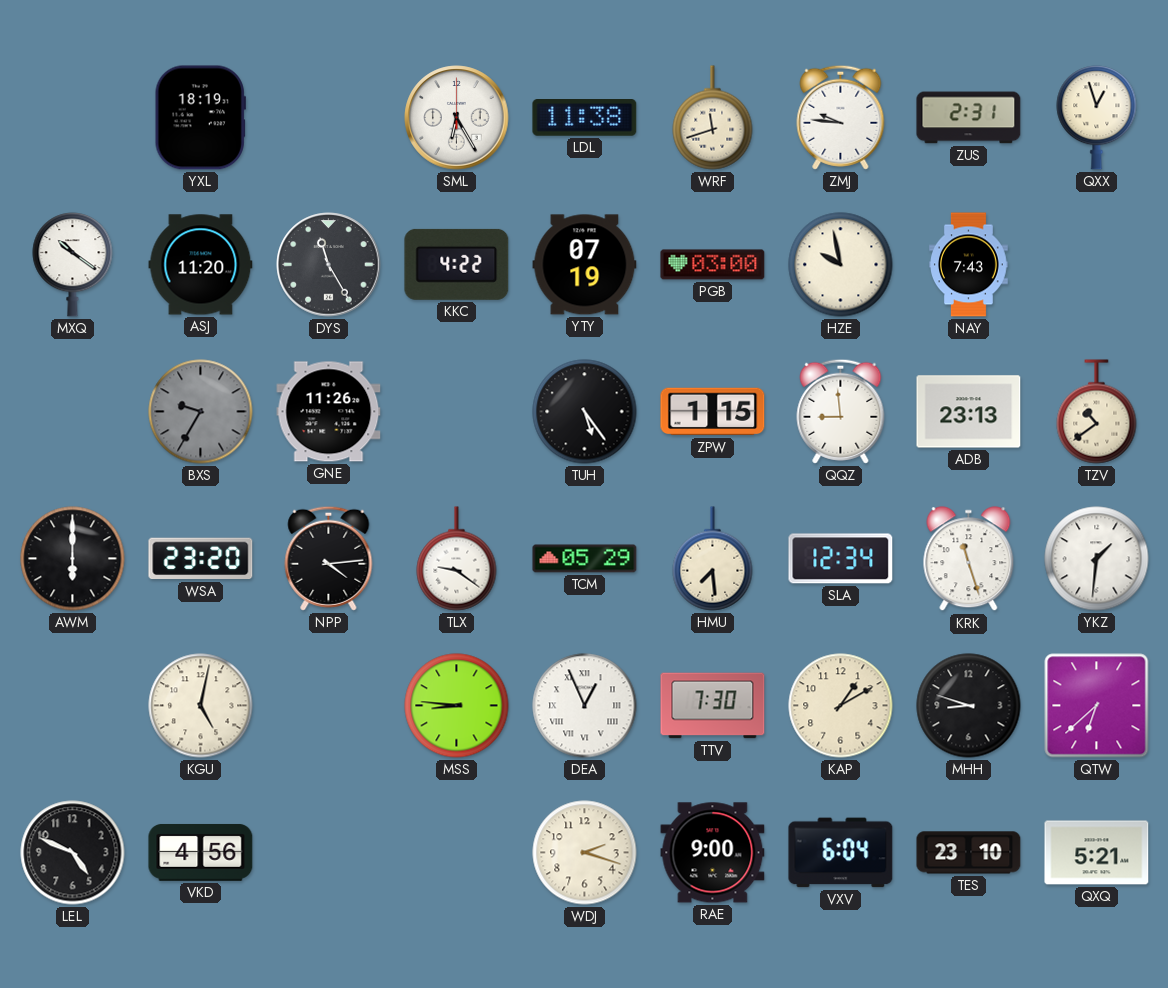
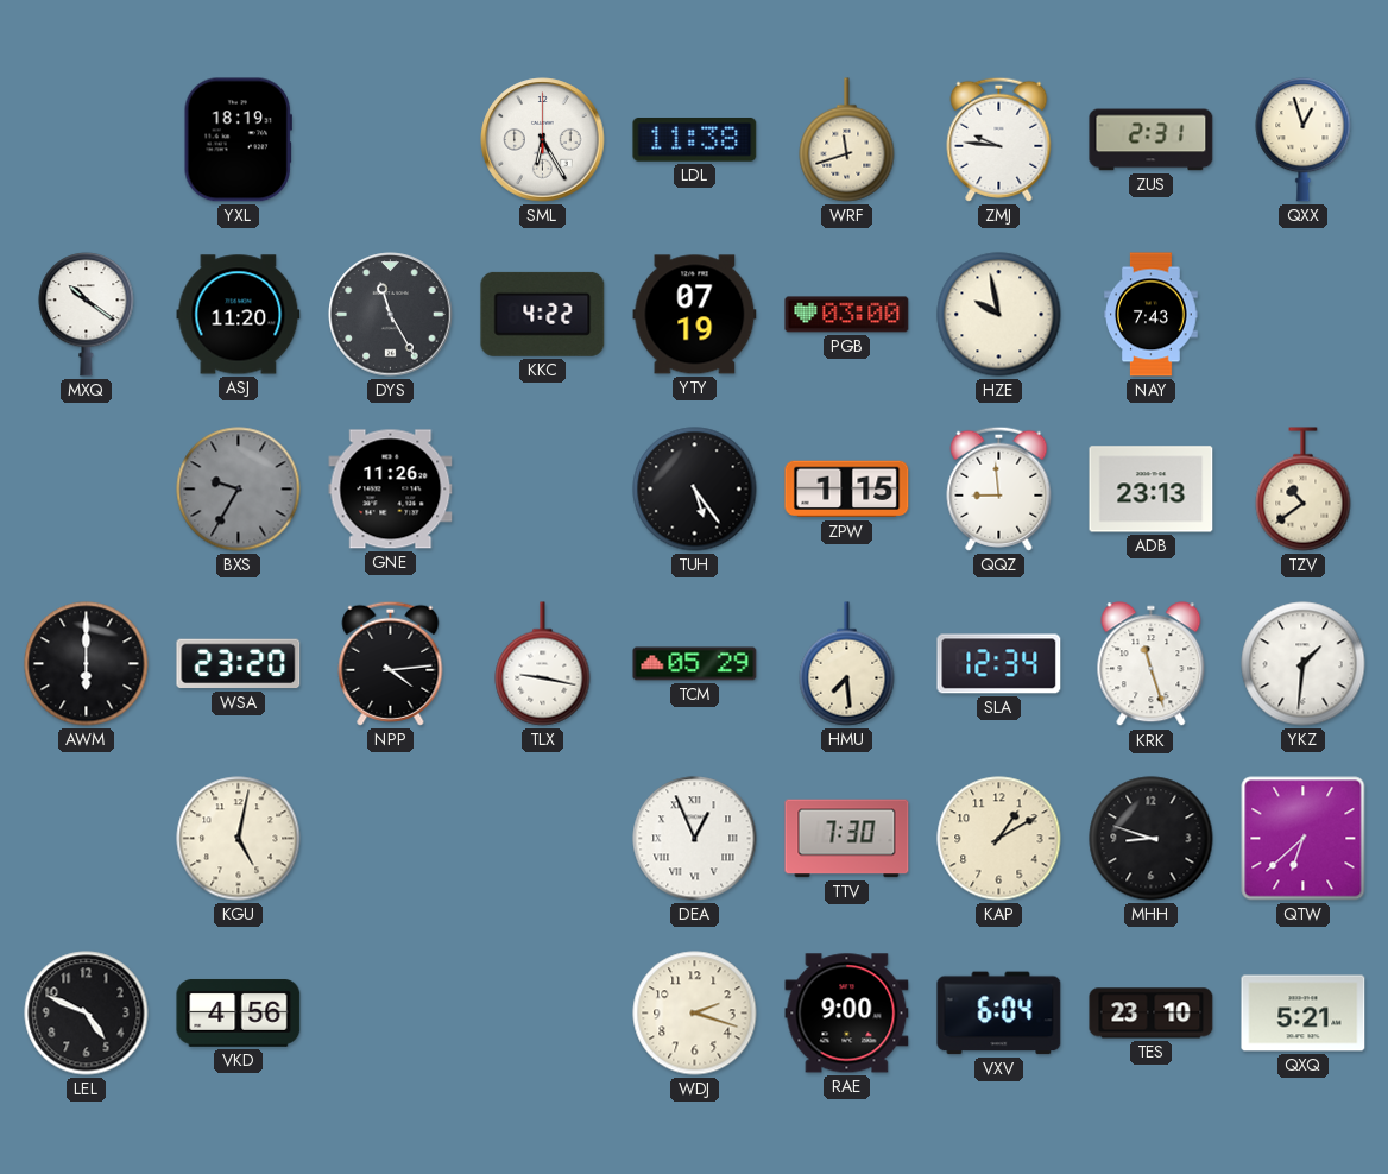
TLX: 9:21 -> 9:17 (543, 664)
MSS: 8:46 -> none (457, 706)
